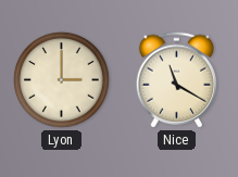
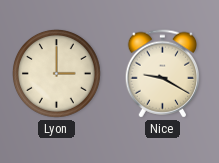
Nice: 11:20 -> 9:20 (162, 74)
